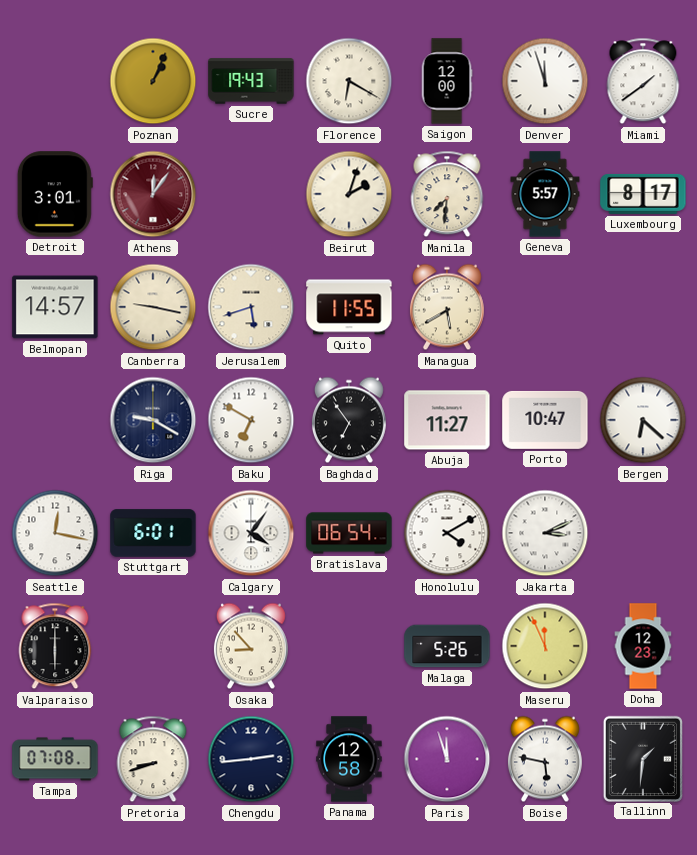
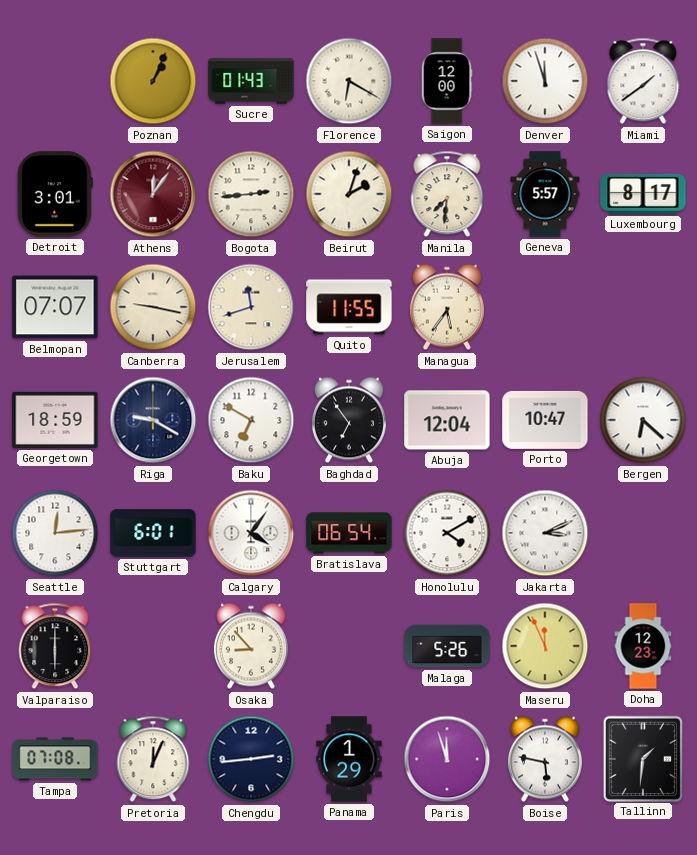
Sucre: 19:43 -> 01:43 (251, 81)
Bogota: none -> 2:44 (251, 194)
Belmopan: 14:57 -> 07:07 (55, 307)
Jerusalem: 5:42 -> 11:42 (251, 307)
Managua: 5:40 -> 5:36 (447, 307)
Georgetown: none -> 18:59 (55, 420)
Abuja: 11:27 -> 12:04 (447, 420)
Seattle: 12:17 -> 12:14 (55, 533)
Pretoria: 8:42 -> 12:04 (153, 759)
Panama: 12:58 -> 1:29 (349, 759)
